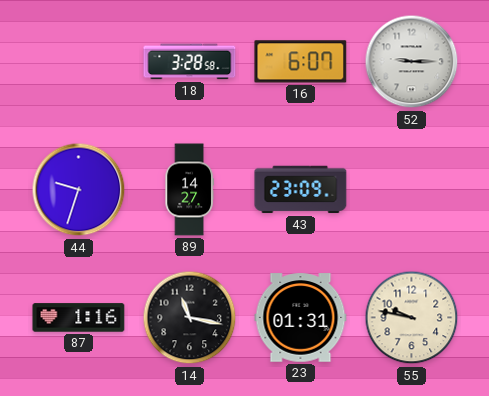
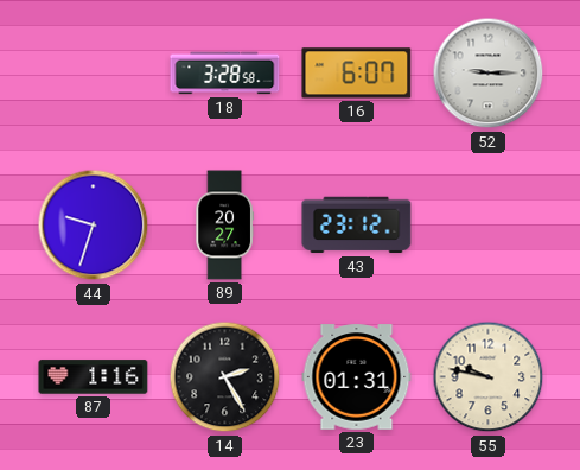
89: 14:27 -> 20:27 (224, 226)
43: 23:09 -> 23:12 (357, 226)
14: 11:17 -> 2:25 (225, 377)
